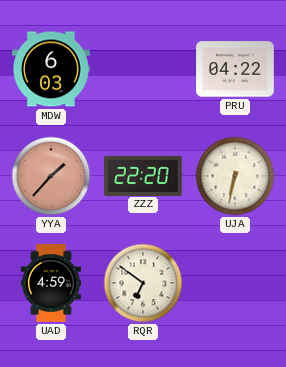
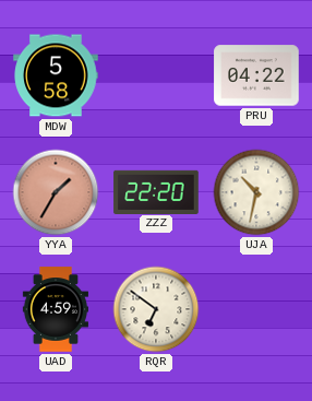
MDW: 6:03 -> 5:58 (56, 75)
YYA: 1:37 -> 1:35 (56, 192)
UJA: 6:32 -> 10:32 (256, 192)
